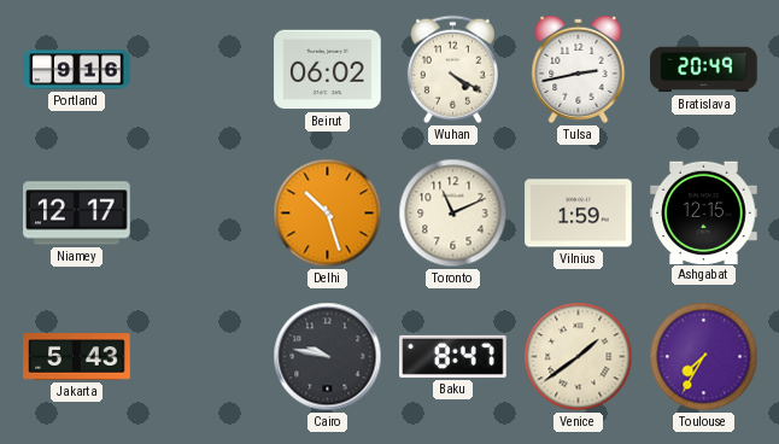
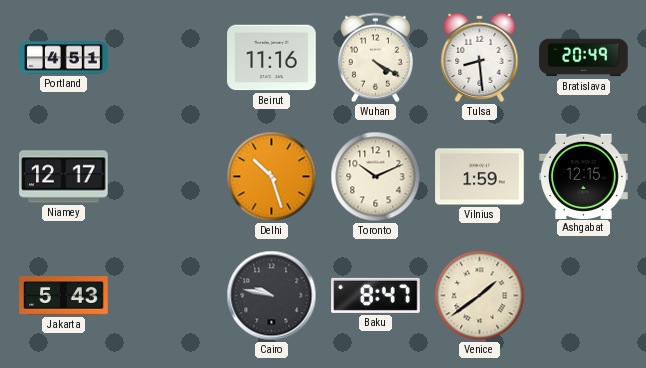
Portland: 9:16 -> 4:51 (64, 58)
Beirut: 06:02 -> 11:16 (272, 58)
Tulsa: 2:43 -> 8:29 (480, 57)
Toronto: 11:11 -> 10:11 (376, 177)
Toulouse: 7:35 -> none (704, 357)
